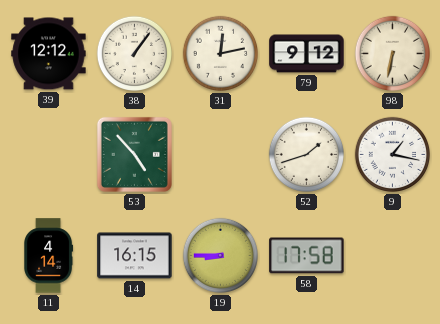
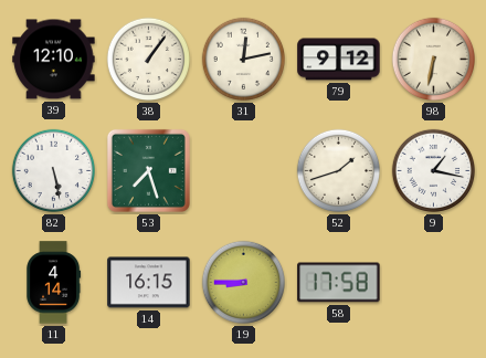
39: 12:12 -> 12:10 (54, 60)
82: none -> 5:28 (54, 171)
53: 4:53 -> 7:27 (148, 170)
